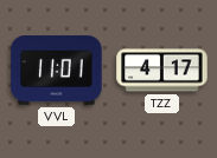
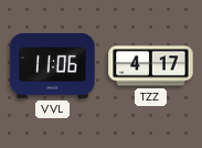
VVL: 11:01 -> 11:06 (53, 66)
